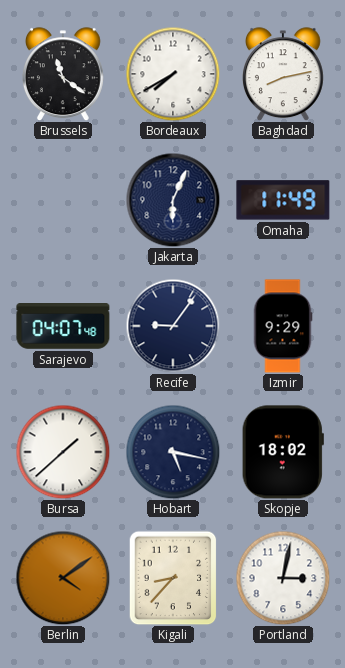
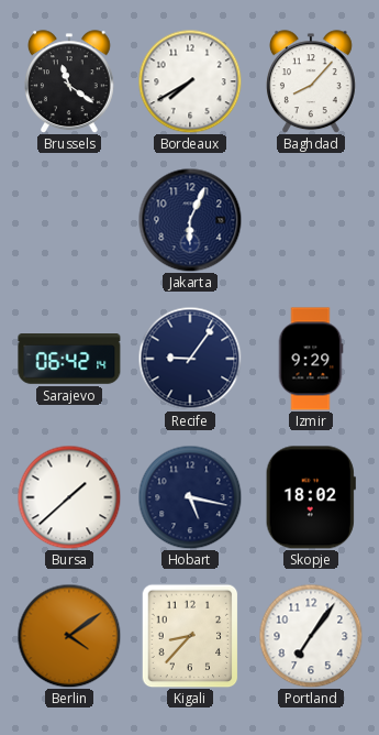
Baghdad: 8:13 -> 8:07 (311, 81)
Omaha: 11:49 -> none (283, 200)
Sarajevo: 04:07 -> 06:42 (69, 360)
Portland: 3:02 -> 7:06 (311, 636)
